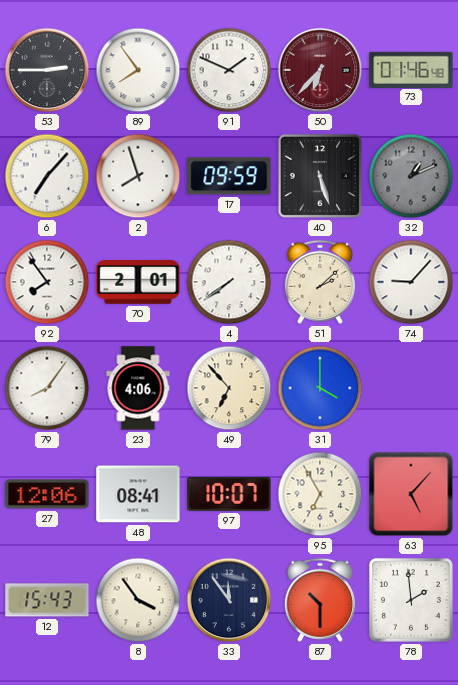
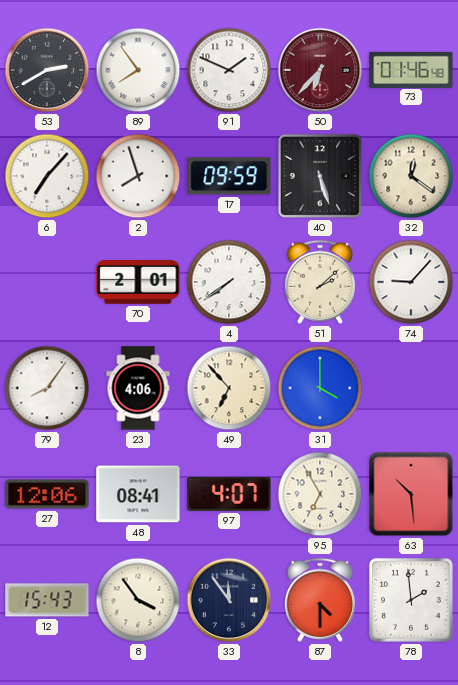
53: 2:45 -> 2:40 (47, 70)
32: 1:11 -> 12:21 (411, 176)
32 dial: grey -> cream (411, 176)
92: 7:54 -> none (47, 282)
97: 10:07 -> 4:07 (229, 494)
63: 5:07 -> 10:29 (411, 494)
87: 10:30 -> 4:30 (320, 600)
